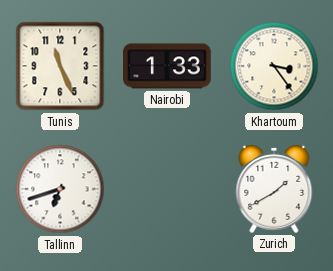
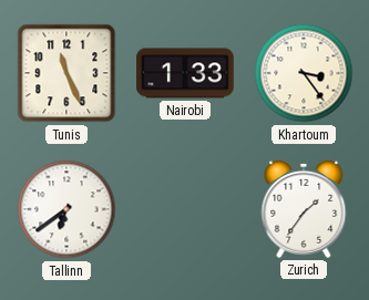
Tallinn: 6:42 -> 6:39 (66, 209)
Zurich: 1:40 -> 1:36 (304, 209)
